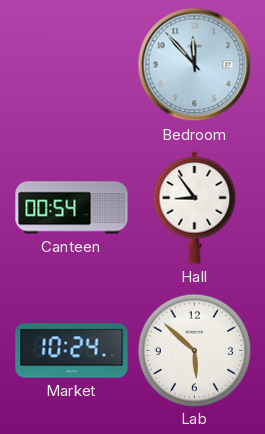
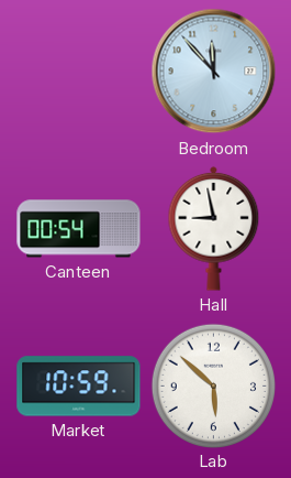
Hall: 8:54 -> 8:58 (214, 228)
Market: 10:24 -> 10:59 (79, 387)
